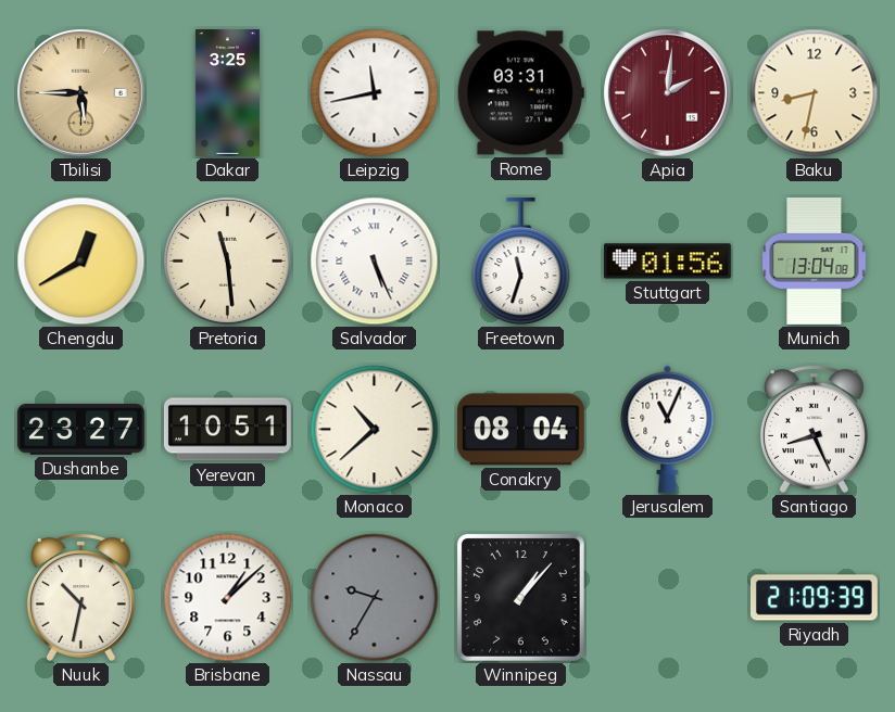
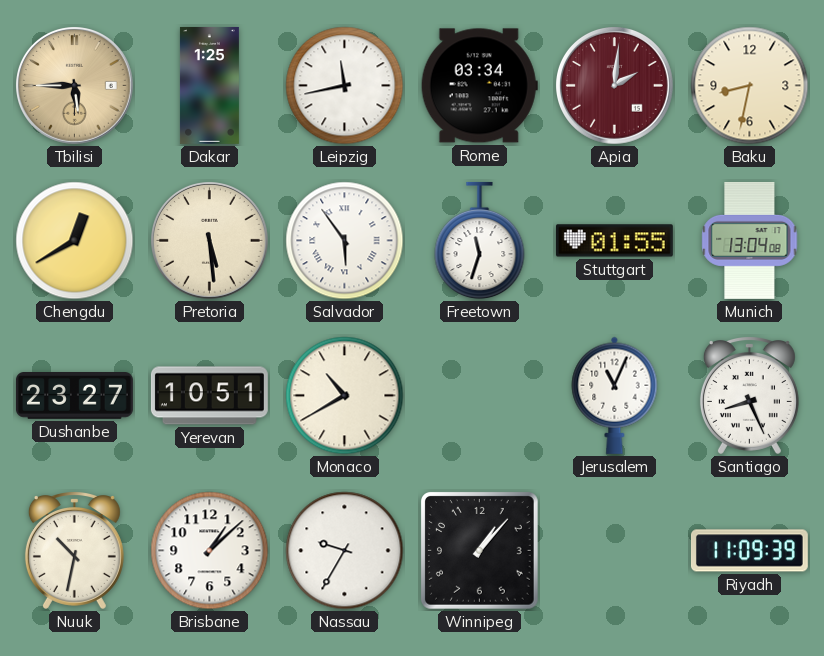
Dakar: 3:25 -> 1:25 (209, 85)
Rome: 03:31 -> 03:34 (479, 86)
Pretoria: 11:29 -> 5:29 (210, 241)
Salvador: 5:26 -> 5:54 (345, 241)
Stuttgart: 01:56 -> 01:55 (614, 241)
Monaco: 10:38 -> 10:40 (345, 396)
Conakry: 08:04 -> none (520, 430)
Nassau dial: grey -> white (345, 551)
Riyadh: 21:09 -> 11:09 (749, 551)
